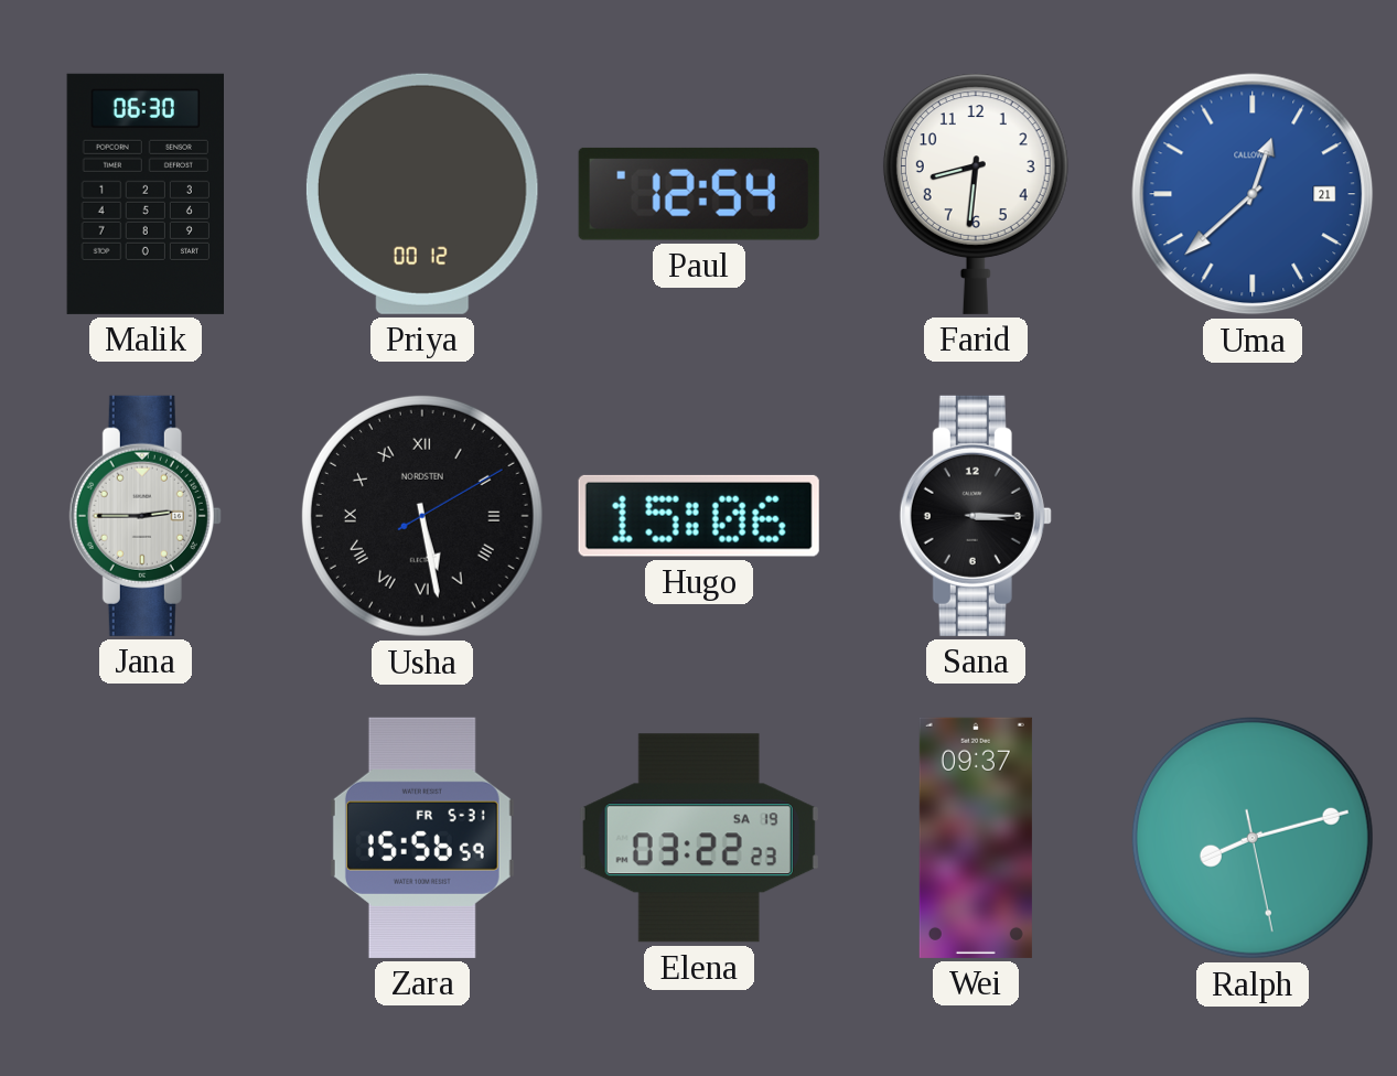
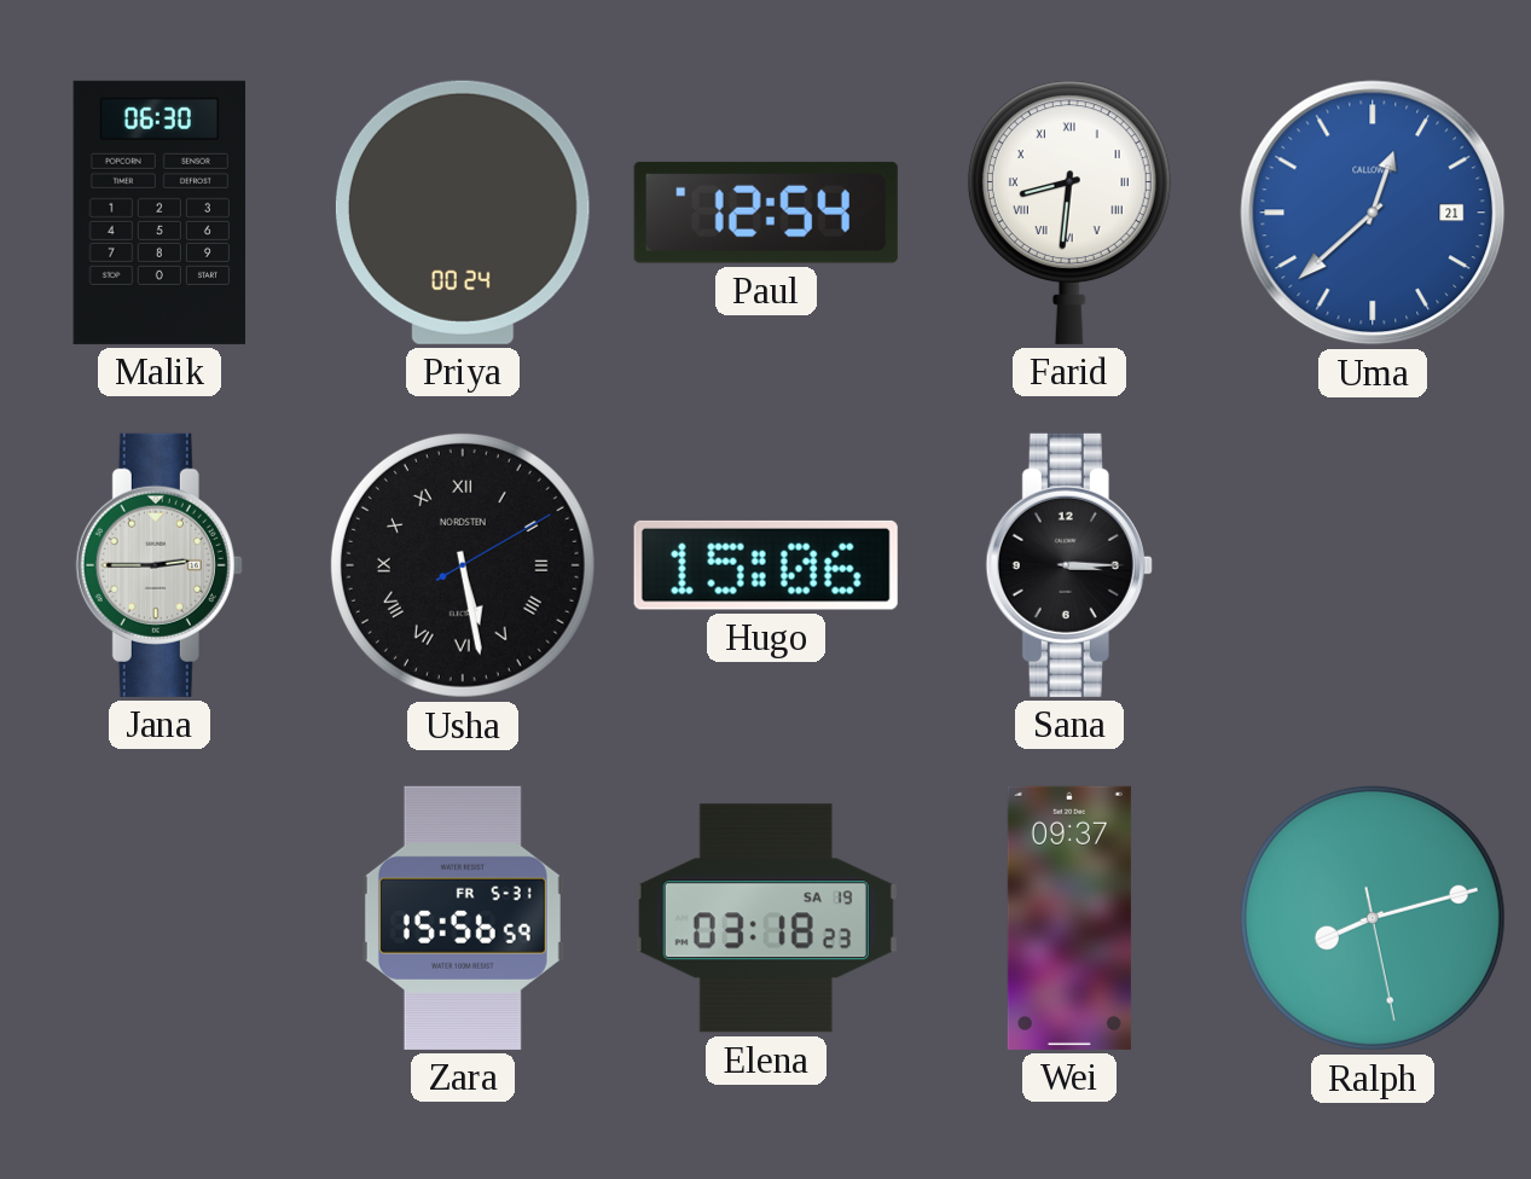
Priya: 00:12 -> 00:24 (463, 213)
Farid numerals: Arabic -> Roman (1069, 213)
Elena: 03:22 -> 03:18 (766, 918)
